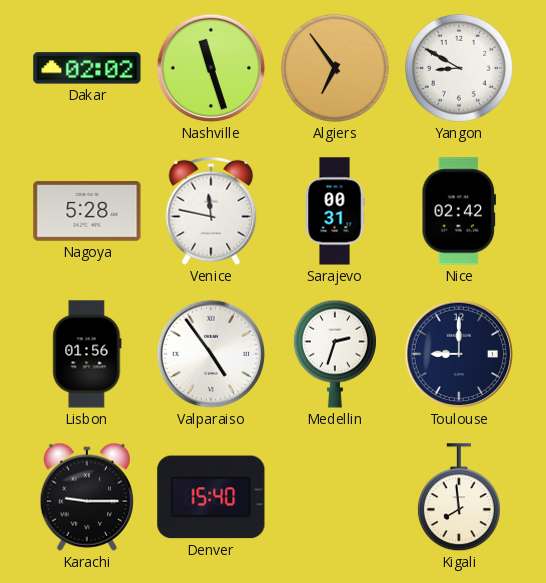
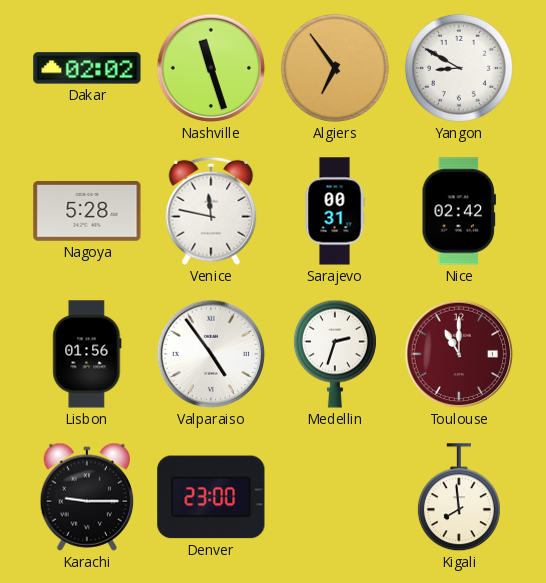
Toulouse: 9:00 -> 11:00 (459, 354)
Toulouse dial: navy -> burgundy (459, 354)
Denver: 15:40 -> 23:00 (211, 497)
